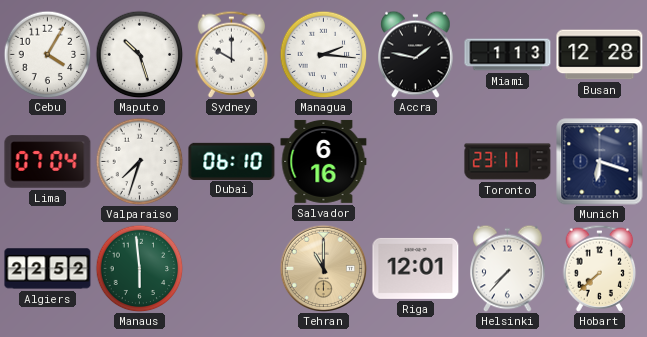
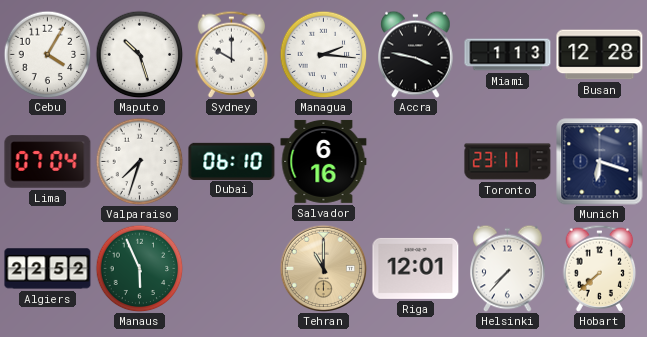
Accra: 1:47 -> 3:47 (416, 54)
Manaus: 5:59 -> 5:56 (139, 268)
